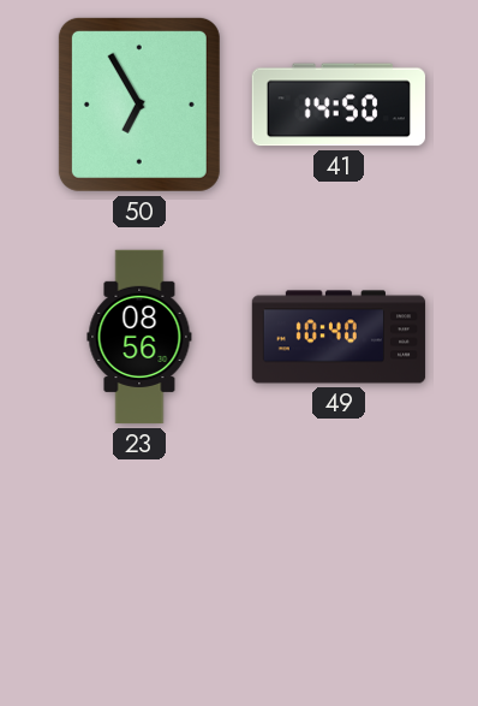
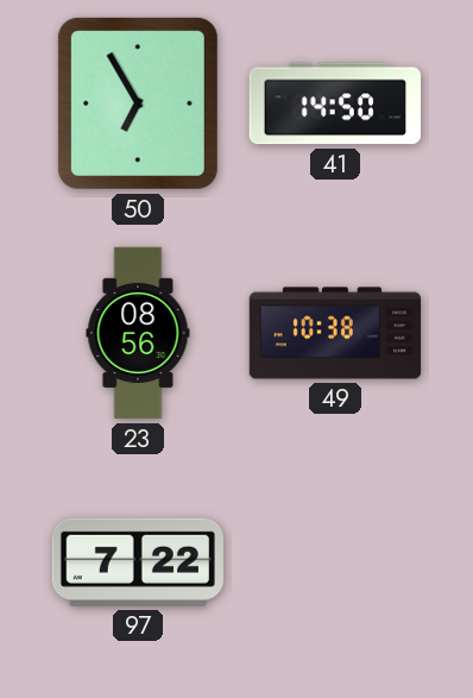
49: 10:40 -> 10:38 (335, 333)
97: none -> 7:22 (137, 562)
